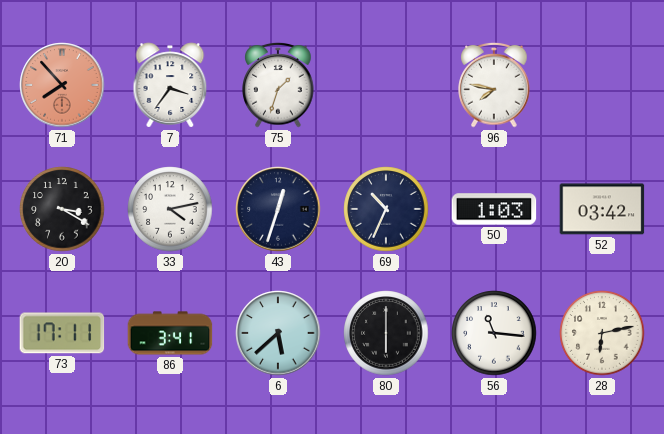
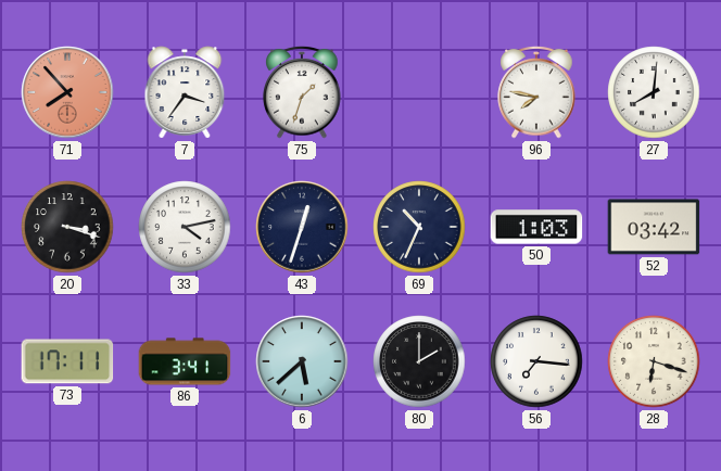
27: none -> 8:01 (654, 92)
20: 3:20 -> 3:18 (67, 227)
80: 6:00 -> 2:00 (419, 361)
56: 11:16 -> 7:16 (536, 361)
28: 6:13 -> 6:18 (654, 361)
